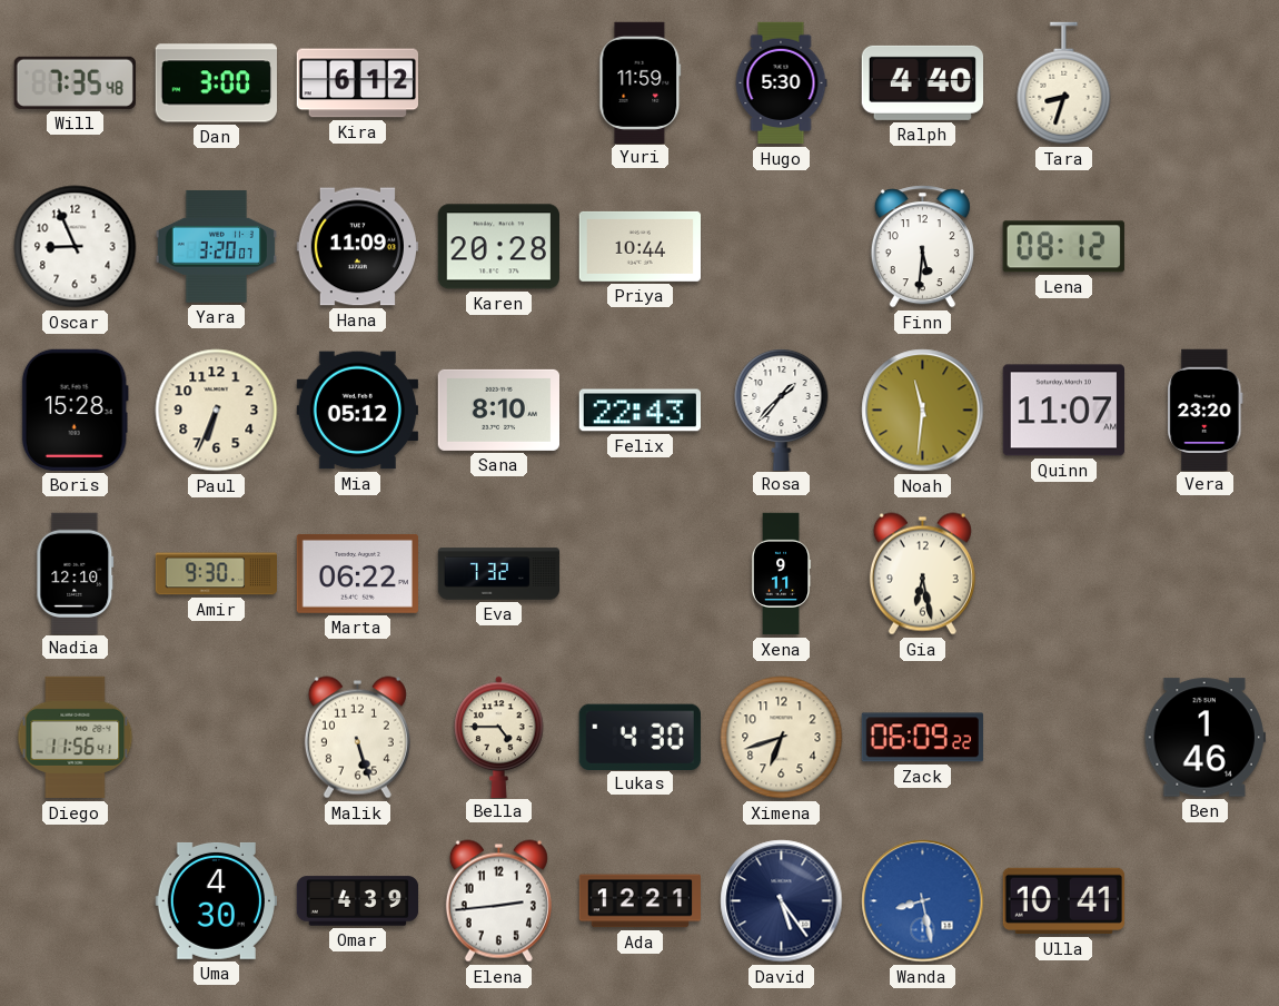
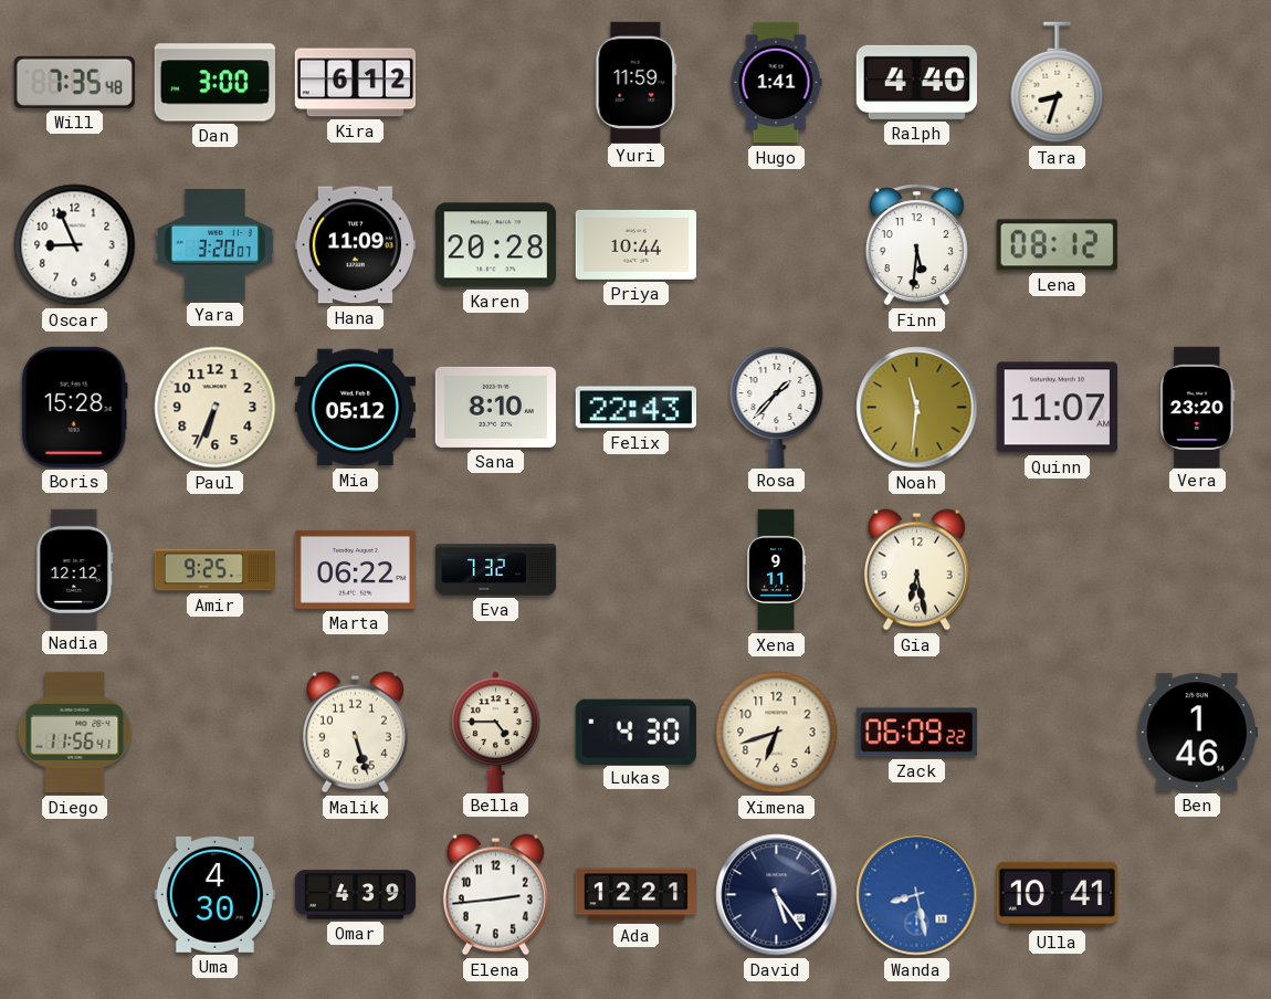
Hugo: 5:30 -> 1:41 (776, 83)
Nadia: 12:10 -> 12:12 (75, 569)
Amir: 9:30 -> 9:25 (214, 570)
